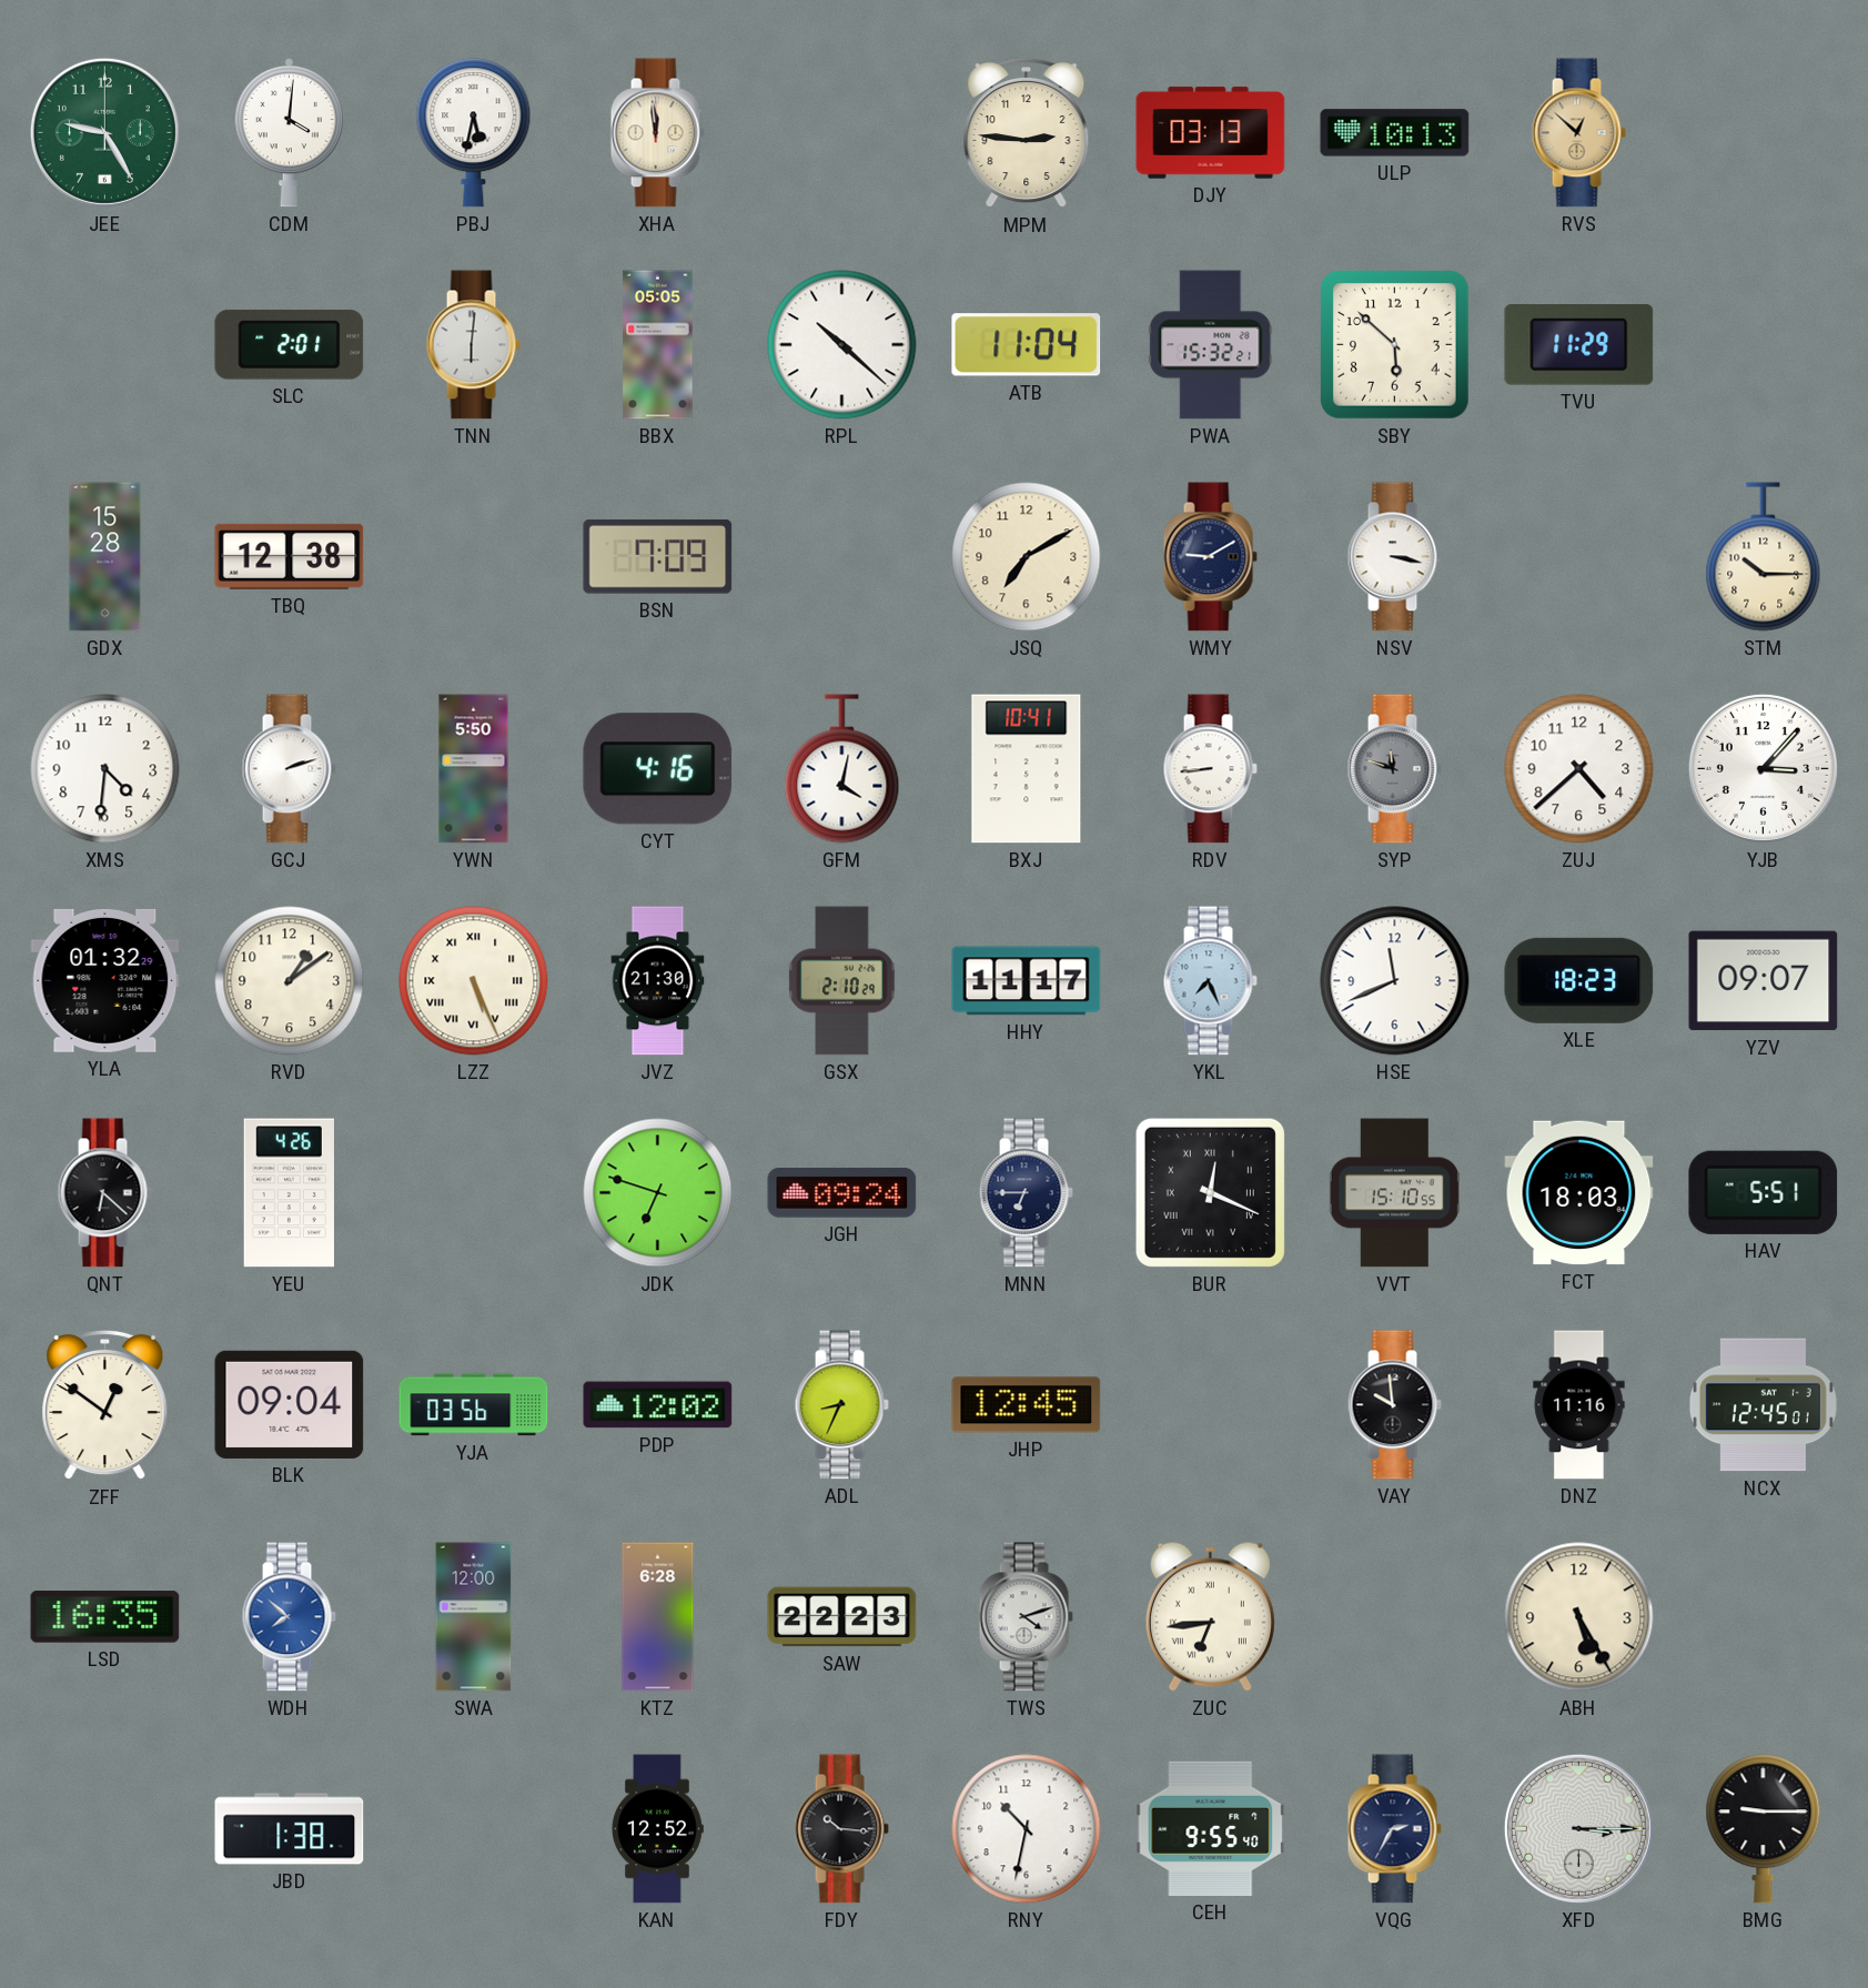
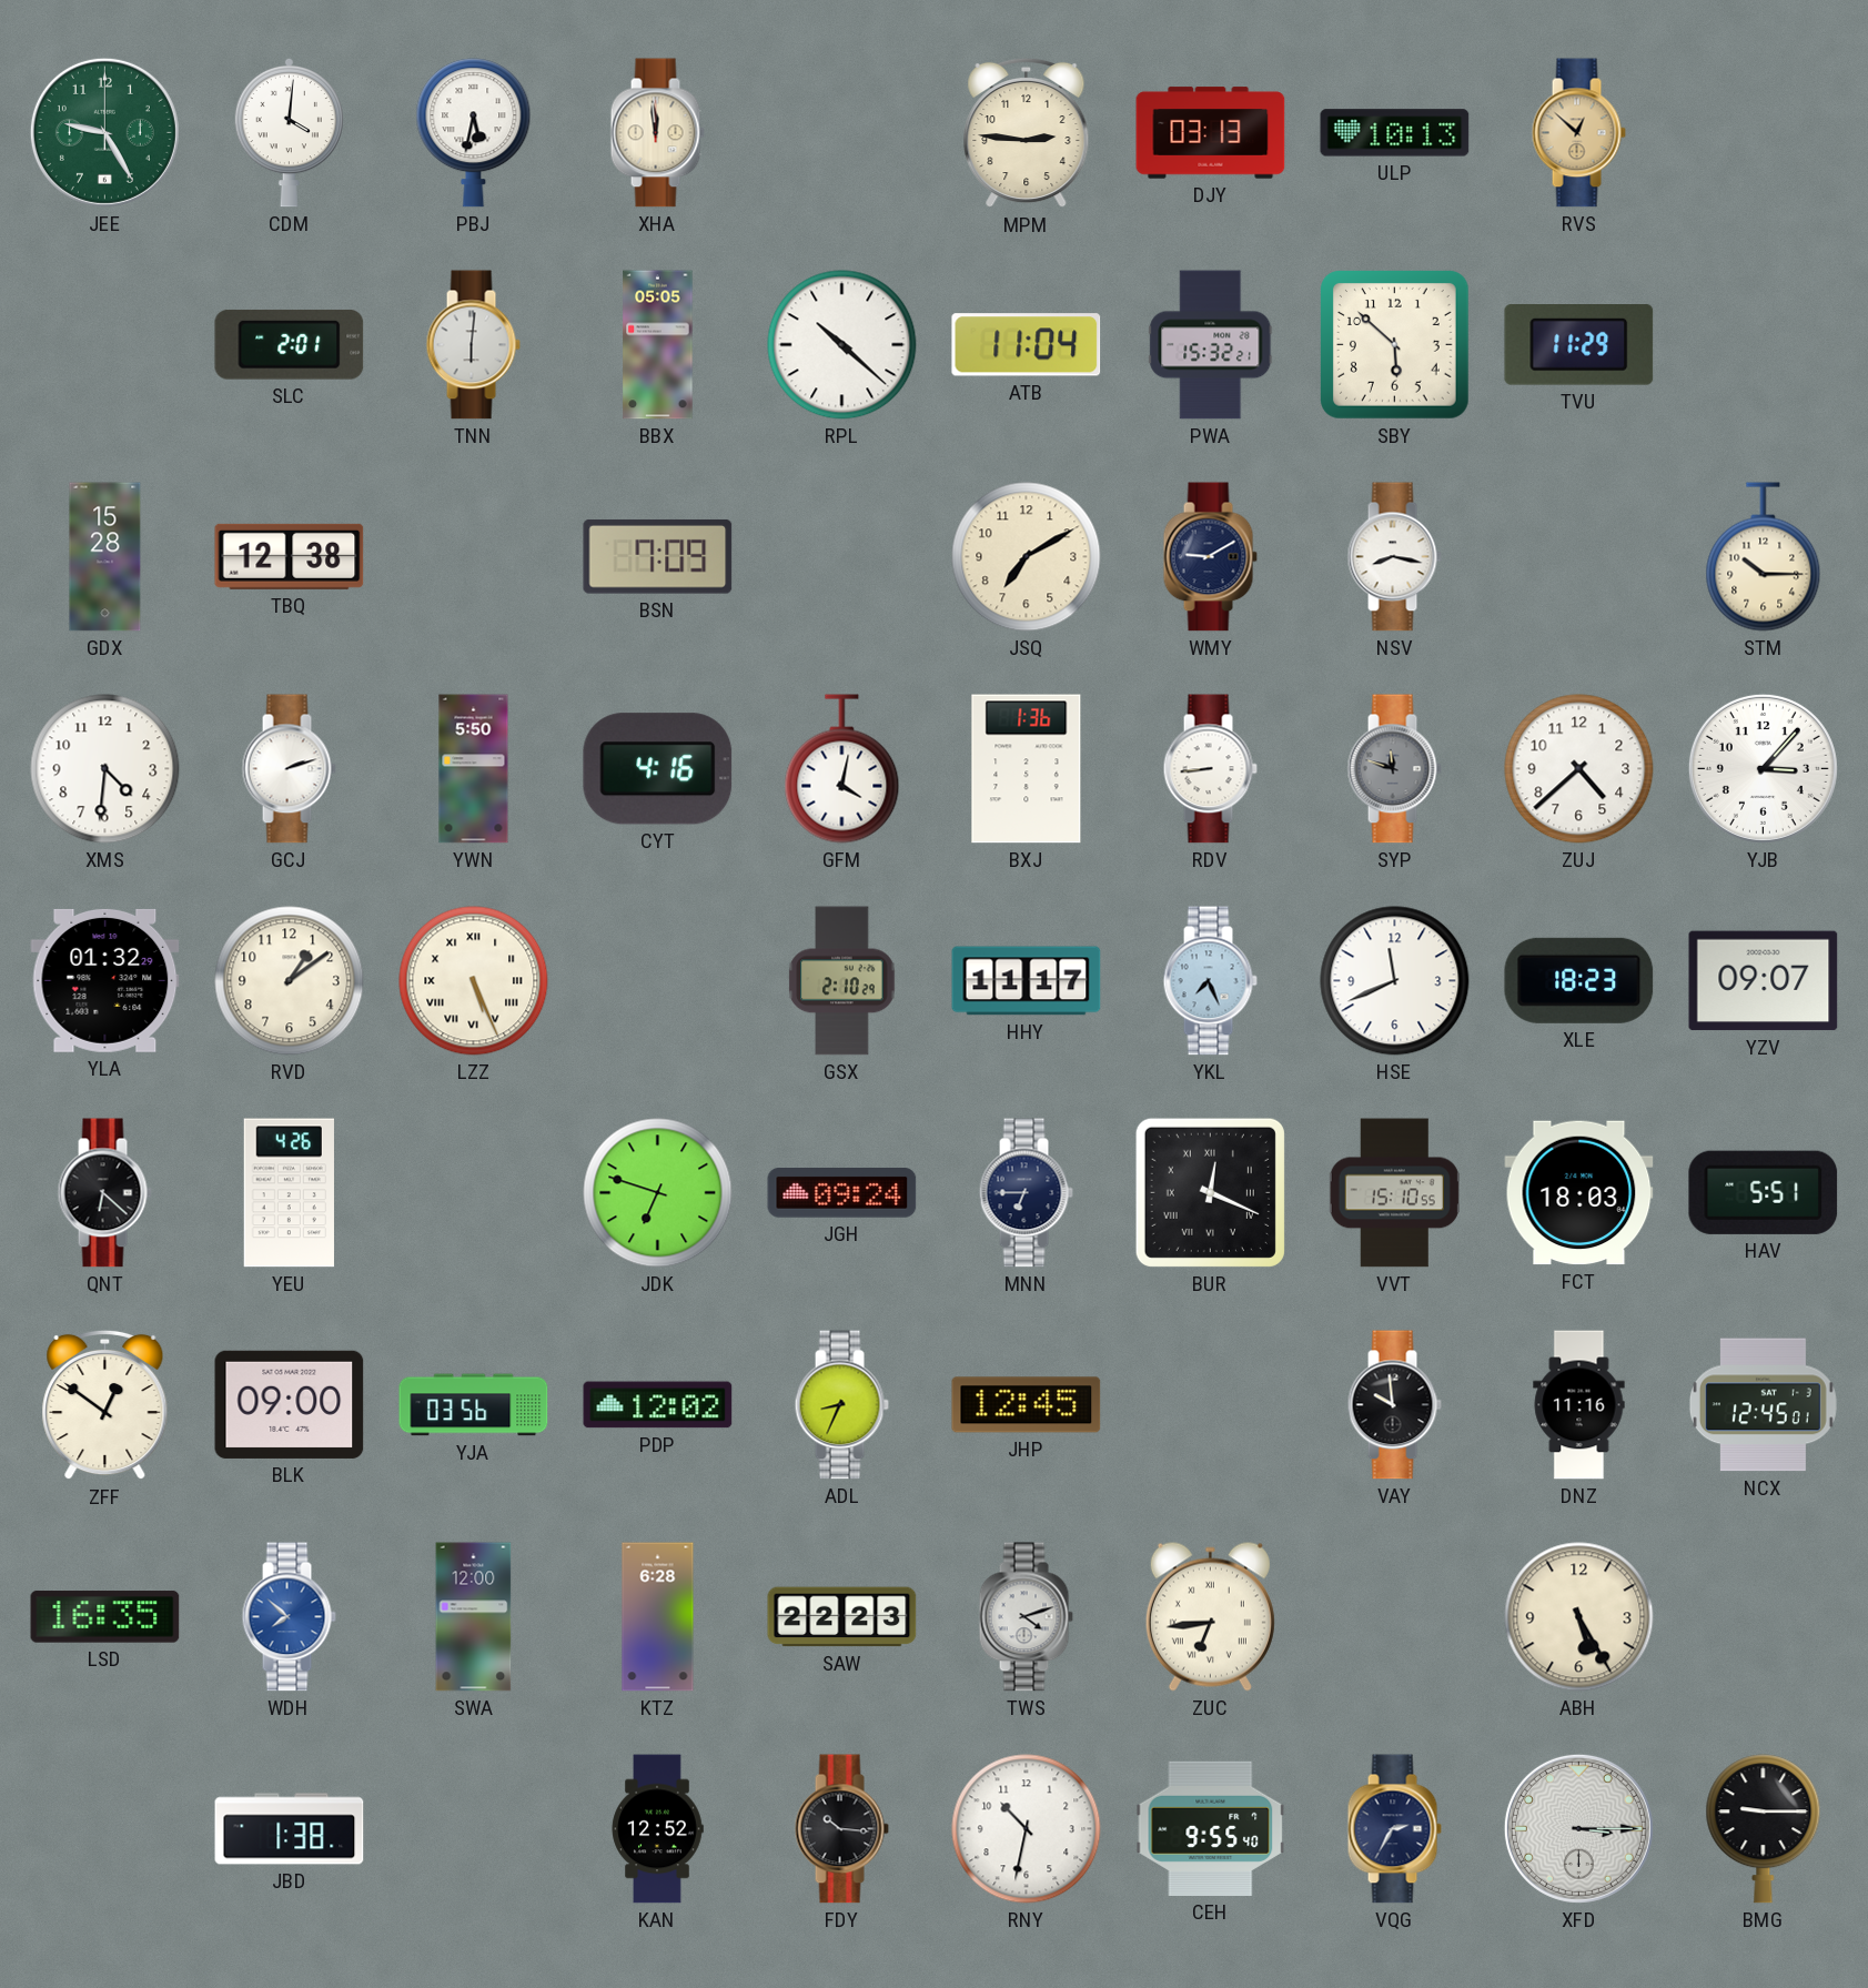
NSV: 3:17 -> 8:17 (1394, 557)
BXJ: 10:41 -> 1:36 (1027, 769)
JVZ: 21:30 -> none (658, 981)
BLK: 09:04 -> 09:00 (290, 1404)
